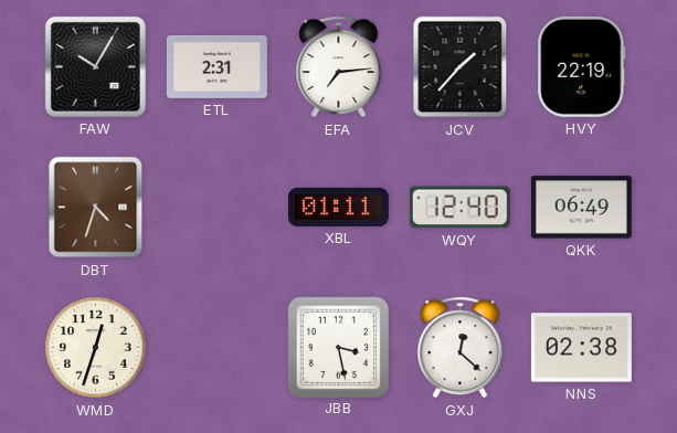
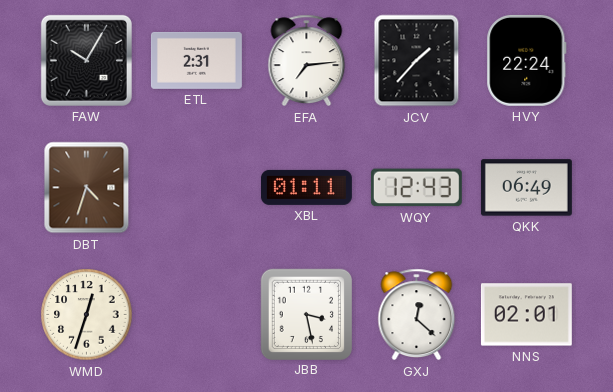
HVY: 22:19 -> 22:24 (527, 60)
WQY: 12:40 -> 12:43 (416, 188)
NNS: 02:38 -> 02:01 (526, 315)
